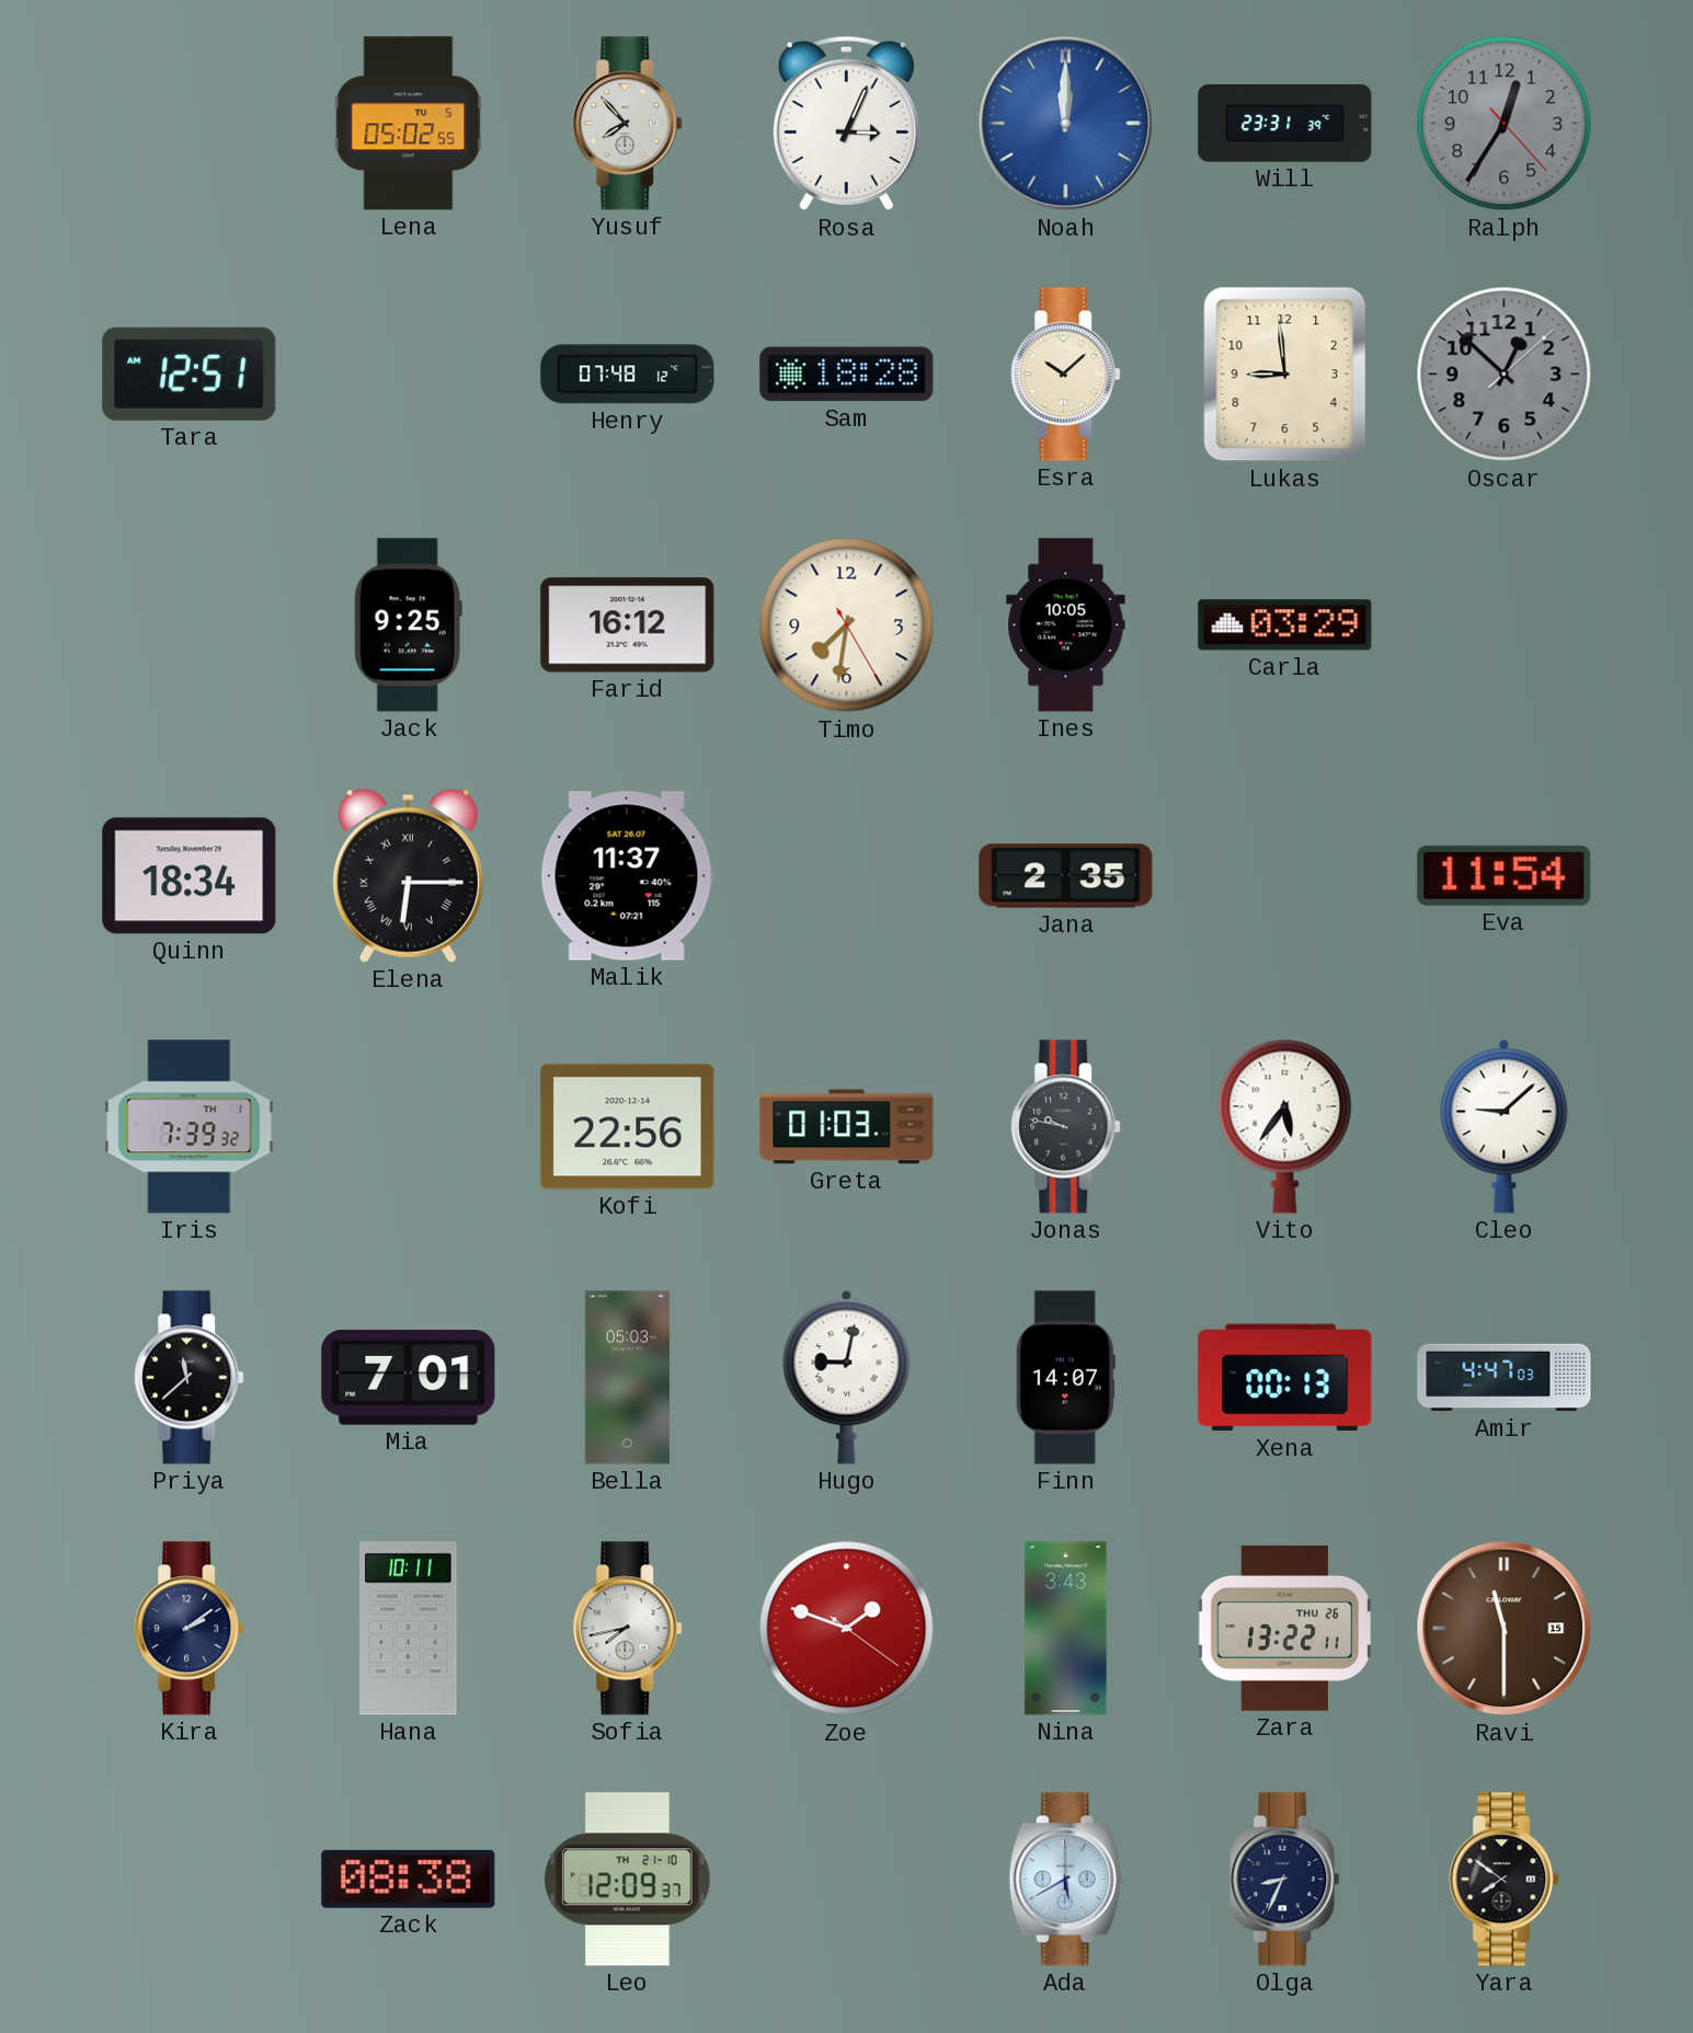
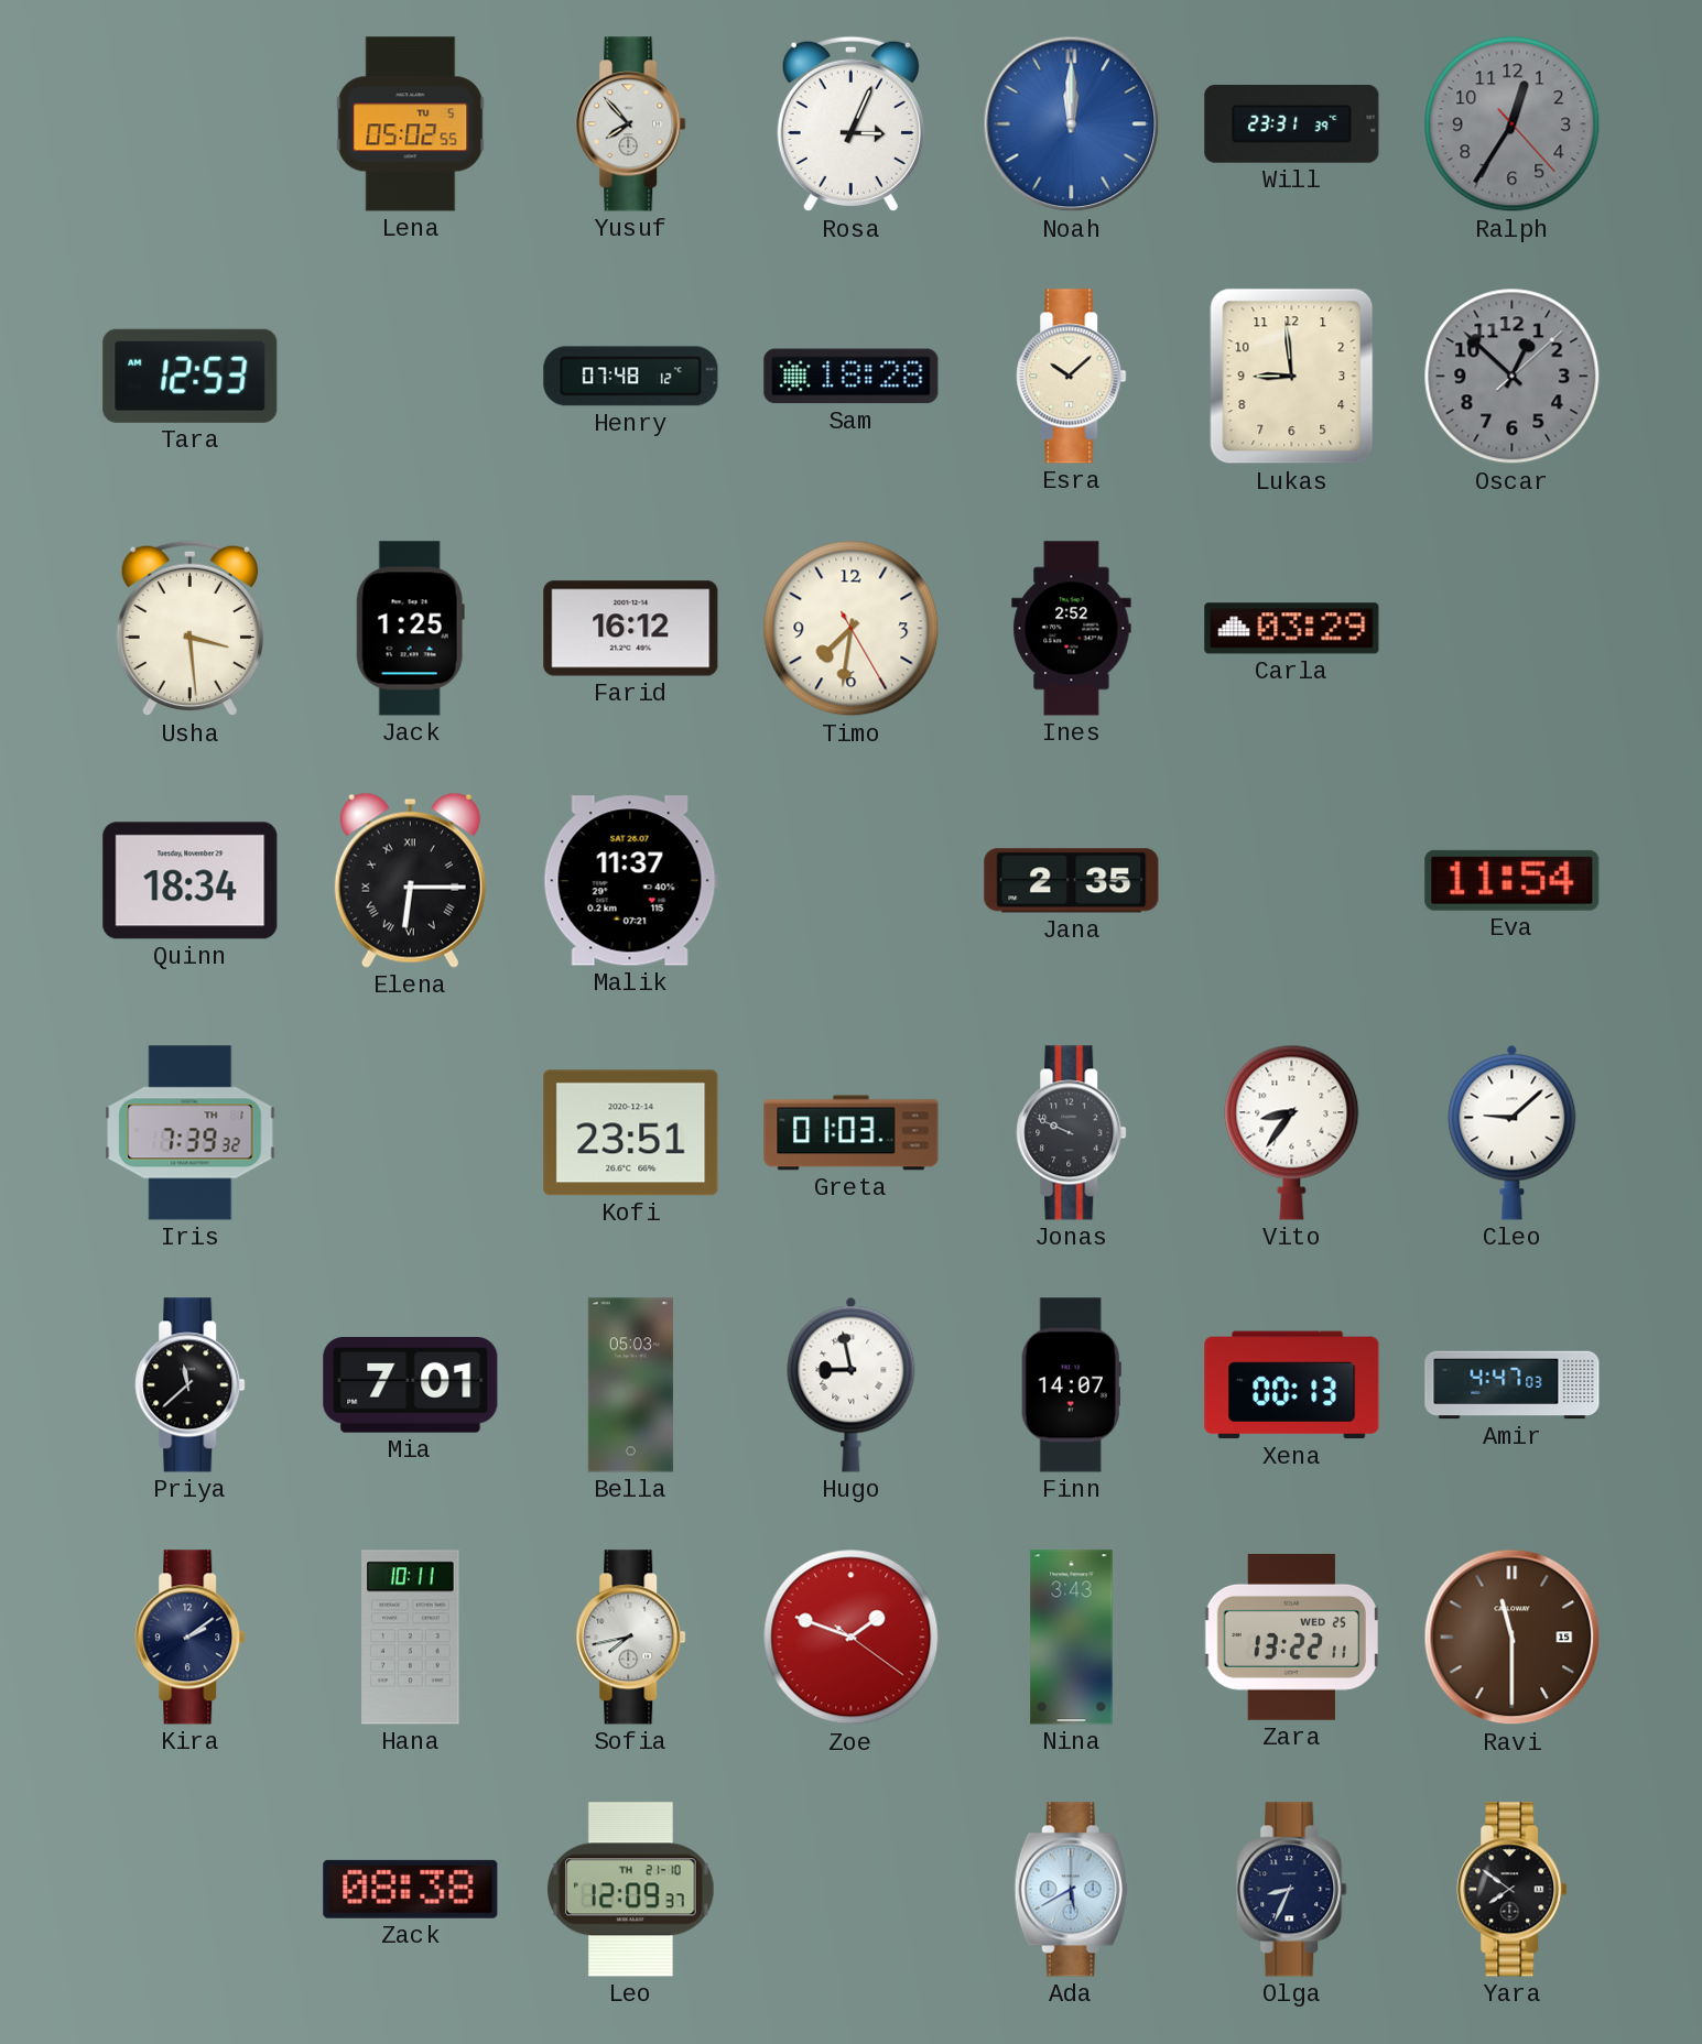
Tara: 12:51 -> 12:53 (191, 376)
Usha: none -> 3:29 (189, 629)
Jack: 9:25 -> 1:25 (410, 629)
Ines: 10:05 -> 2:52 (1072, 629)
Kofi: 22:56 -> 23:51 (631, 1133)
Jonas: 9:47 -> 9:49 (1072, 1133)
Vito: 5:36 -> 8:36 (1292, 1132)
Hugo: 9:02 -> 8:58 (852, 1384)
Zara date: THU 26 -> WED 25 (1291, 1637)
